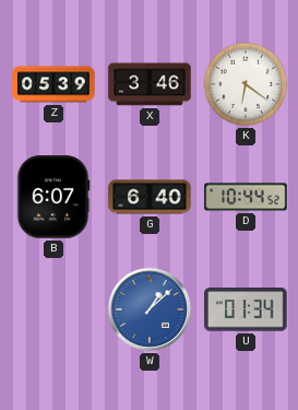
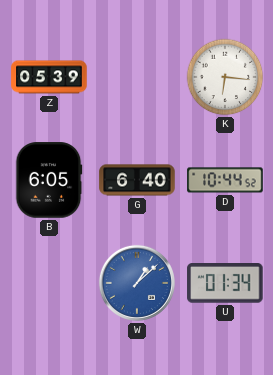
X: 3:46 -> none (150, 84)
K: 6:21 -> 6:16 (225, 77)
B: 6:07 -> 6:05 (49, 180)
